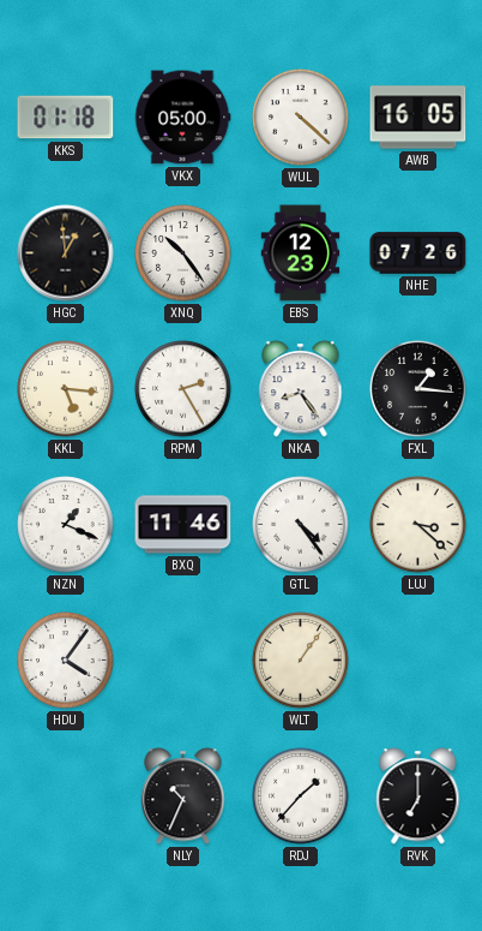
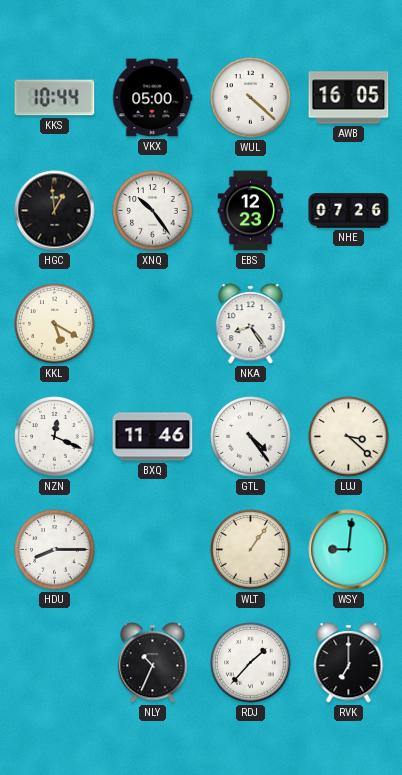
KKS: 01:18 -> 10:44 (55, 98)
KKL: 5:16 -> 5:20 (55, 324)
RPM: 2:25 -> none (183, 389)
FXL: 1:16 -> none (418, 389)
NZN: 1:19 -> 12:19 (55, 437)
HDU: 4:06 -> 8:15 (55, 550)
WSY: none -> 9:01 (349, 550)
